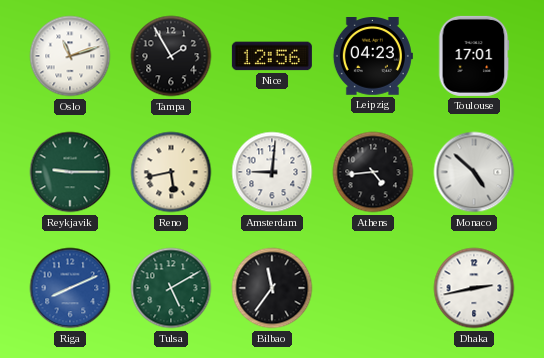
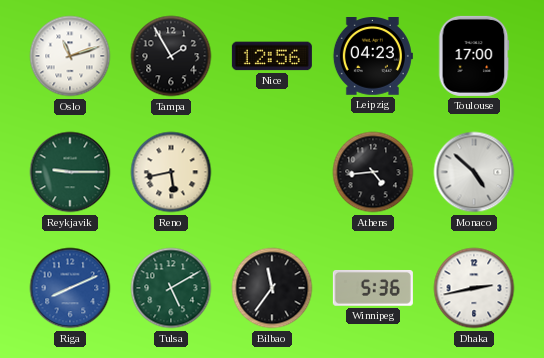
Toulouse: 17:01 -> 17:00 (474, 56)
Amsterdam: 9:01 -> none (272, 172)
Winnipeg: none -> 5:36 (373, 289)
